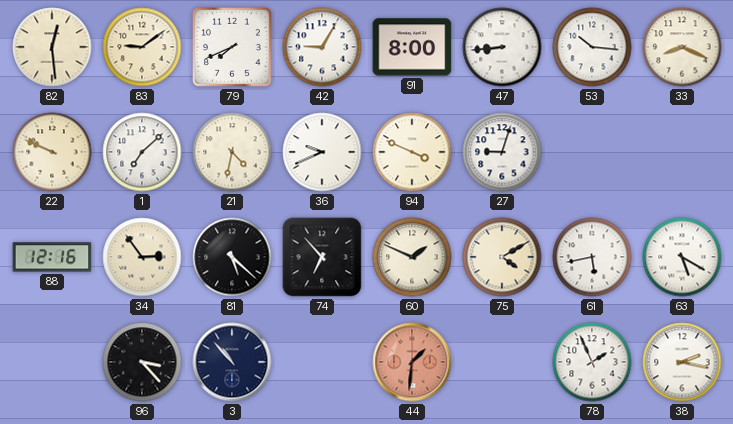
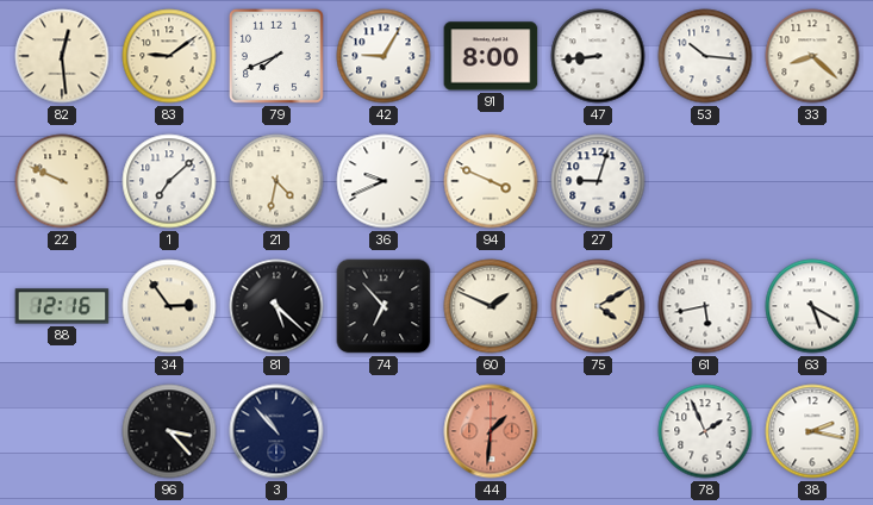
33: 8:19 -> 8:22 (812, 56)
